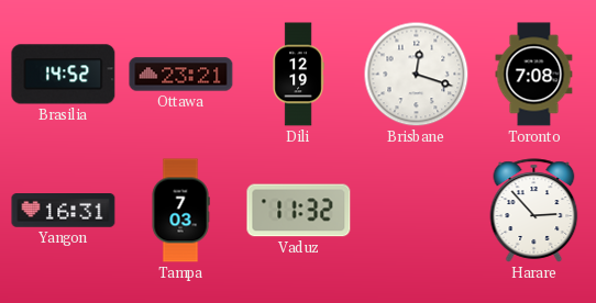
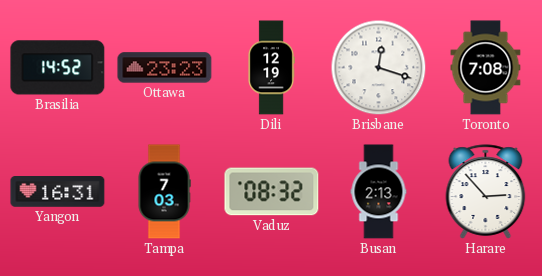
Ottawa: 23:21 -> 23:23 (165, 68)
Vaduz: 11:32 -> 08:32 (272, 192)
Busan: none -> 2:13 (379, 192)
